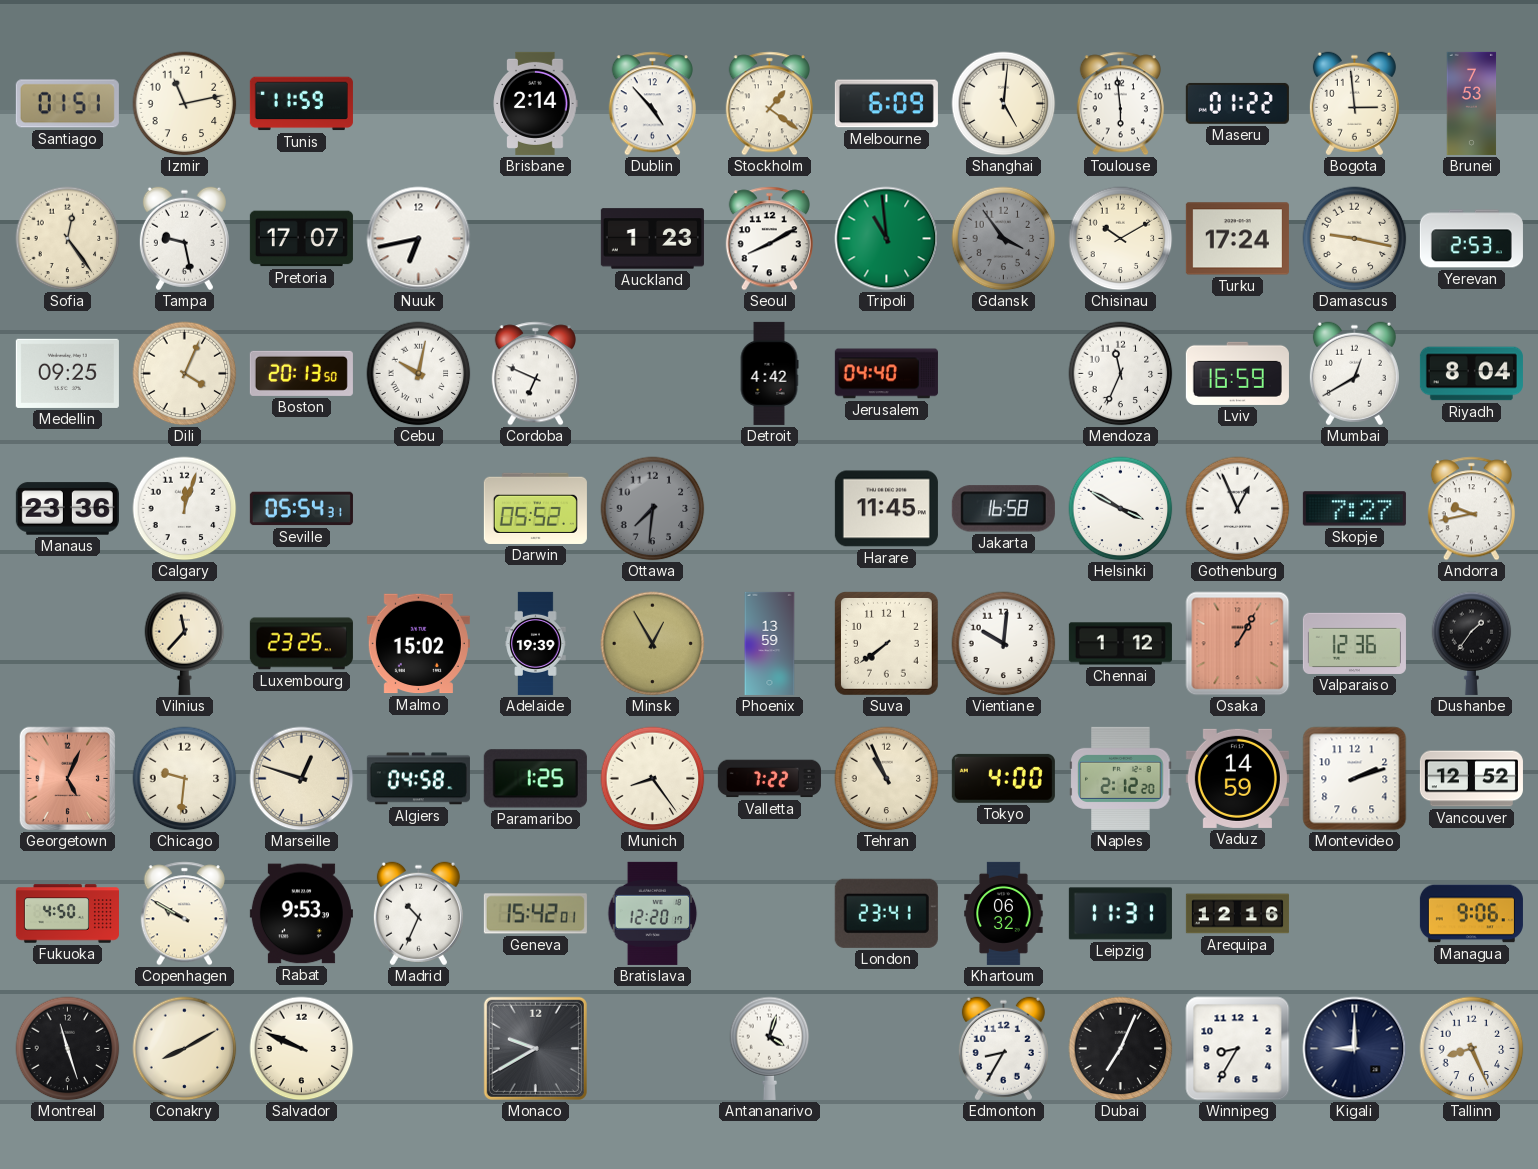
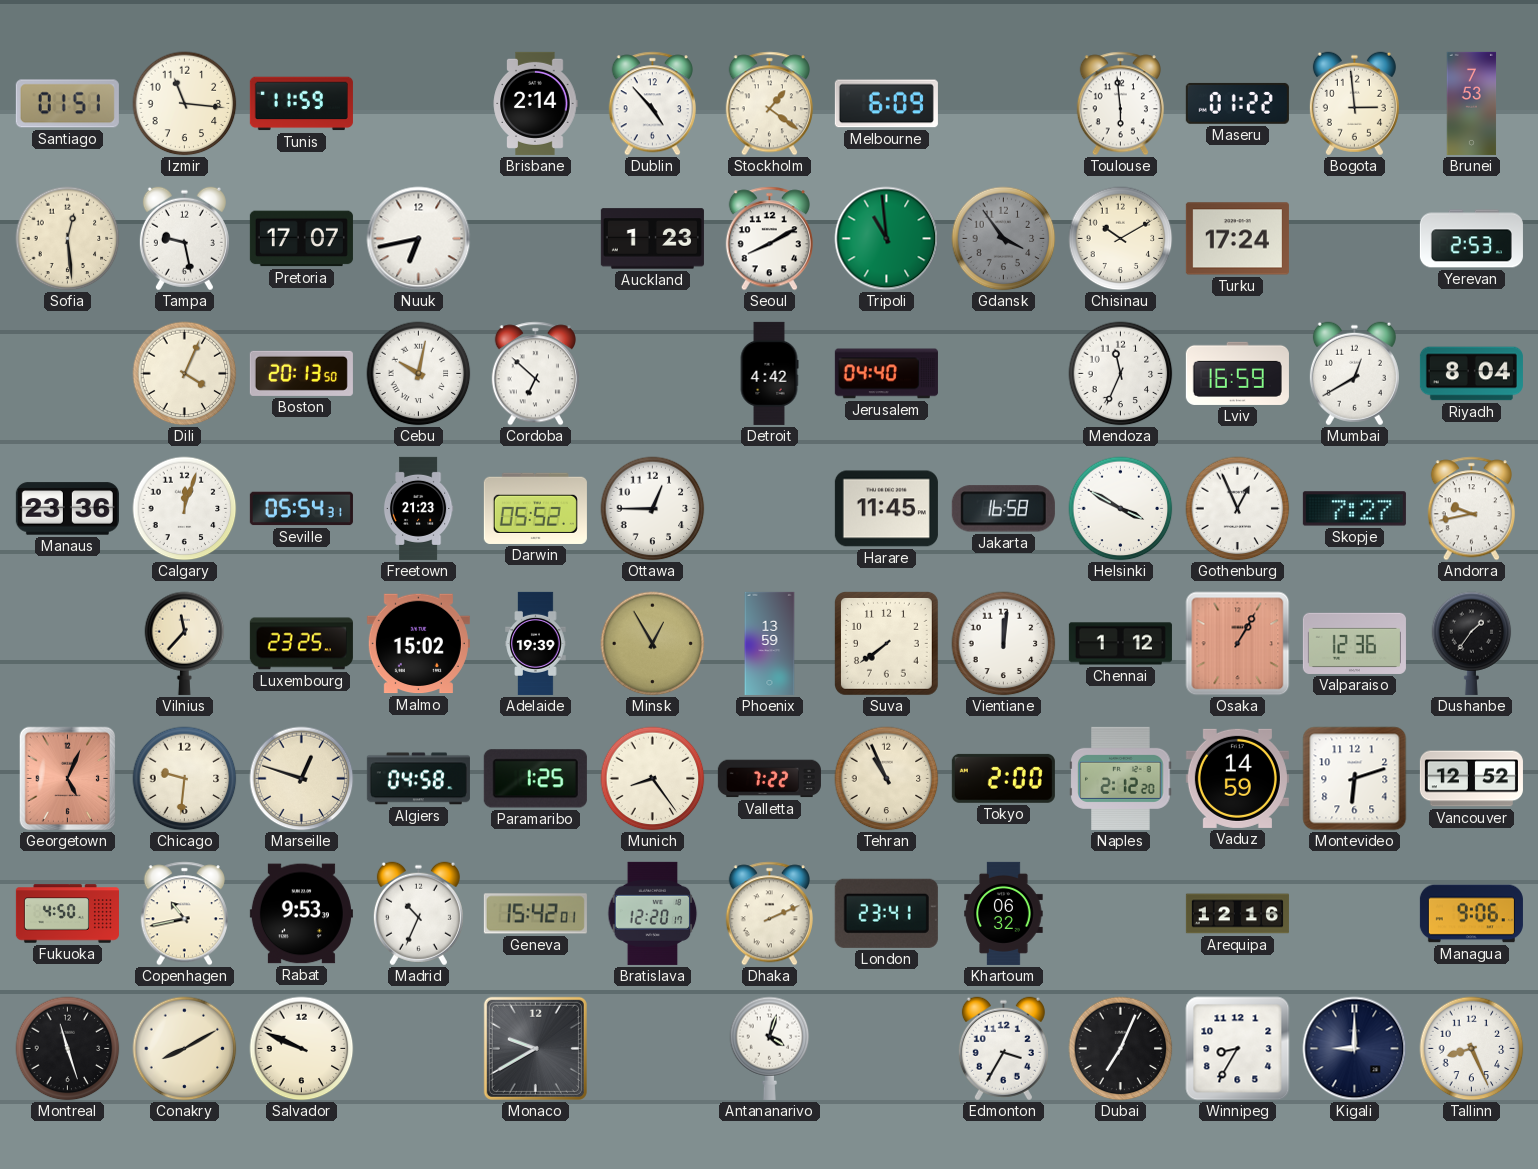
Izmir: 11:13 -> 11:16 (185, 104)
Shanghai: 5:01 -> none (1004, 104)
Sofia: 12:24 -> 12:29 (68, 239)
Damascus: 9:17 -> none (1355, 239)
Medellin: 09:25 -> none (67, 373)
Cordoba: 6:49 -> 6:52 (535, 374)
Freetown: none -> 21:23 (418, 508)
Ottawa: 7:31 -> 12:45 (653, 509)
Ottawa dial: grey -> white (653, 509)
Vientiane: 10:01 -> 12:01 (1004, 644)
Tokyo: 4:00 -> 2:00 (1003, 778)
Montevideo: 2:12 -> 6:12 (1355, 779)
Copenhagen: 9:50 -> 10:43 (184, 914)
Dhaka: none -> 2:11 (769, 914)
Leipzig: 11:31 -> none (1120, 914)
Edmonton: 8:35 -> 3:35 (1003, 1049)
